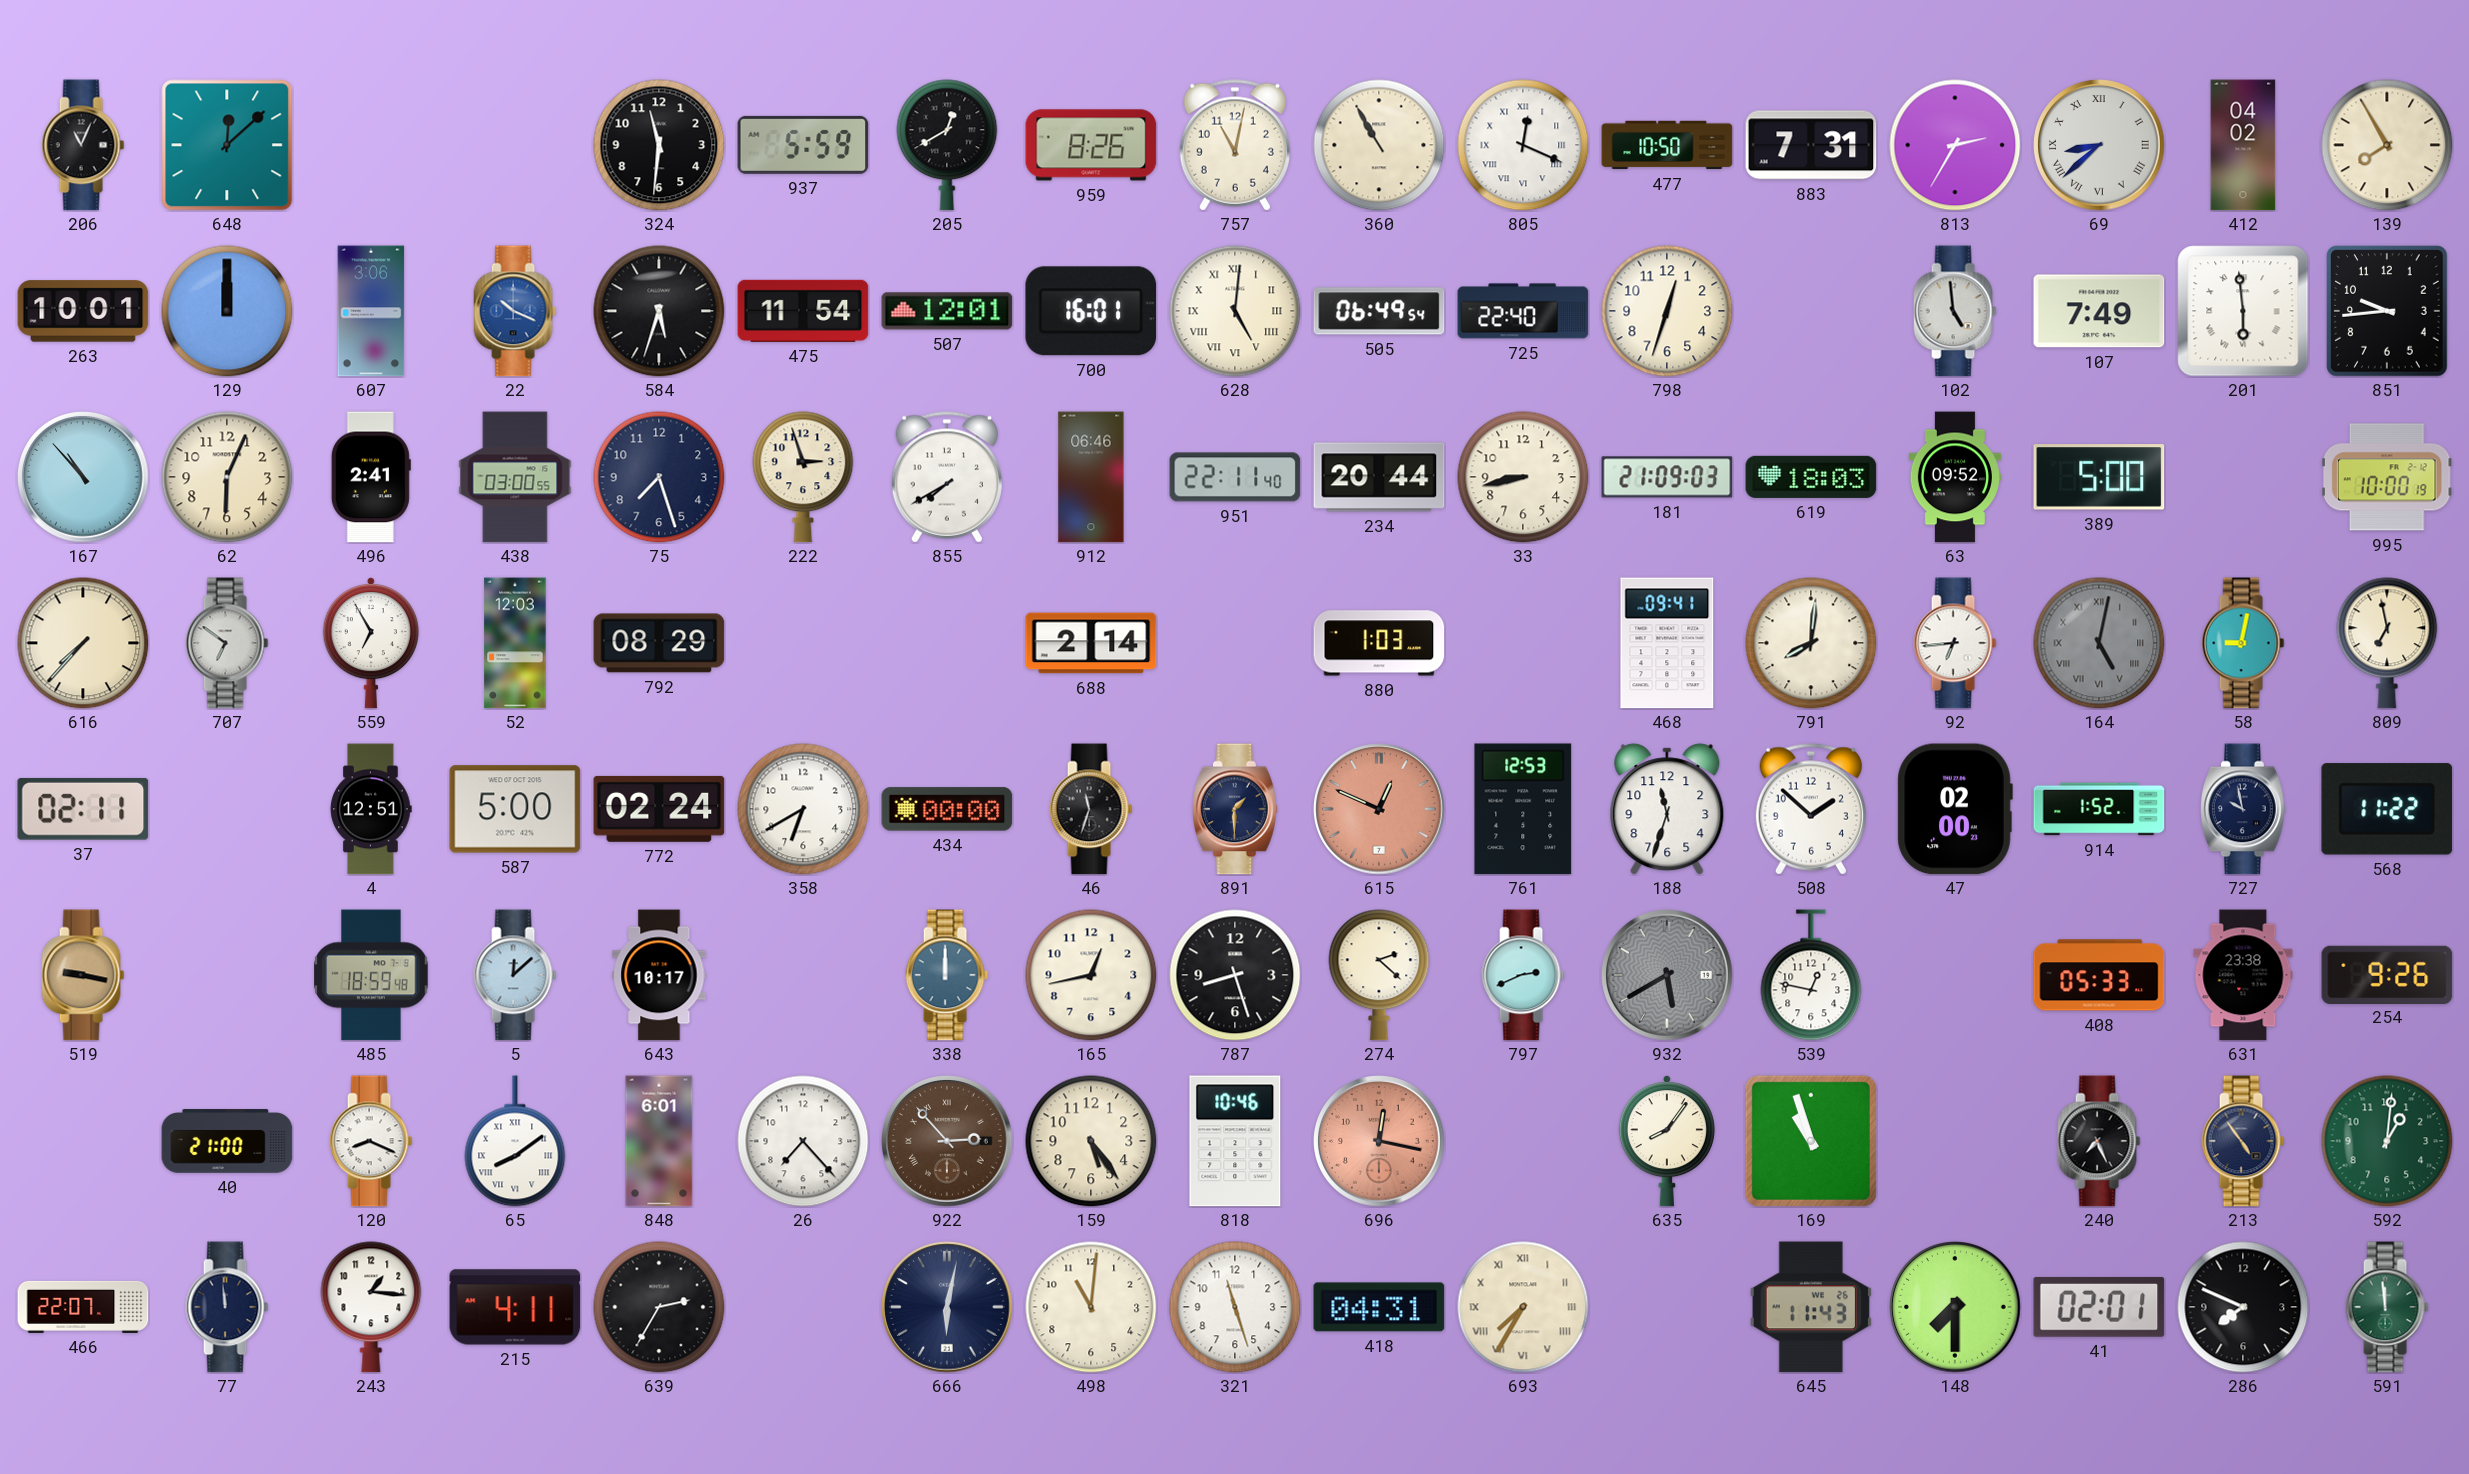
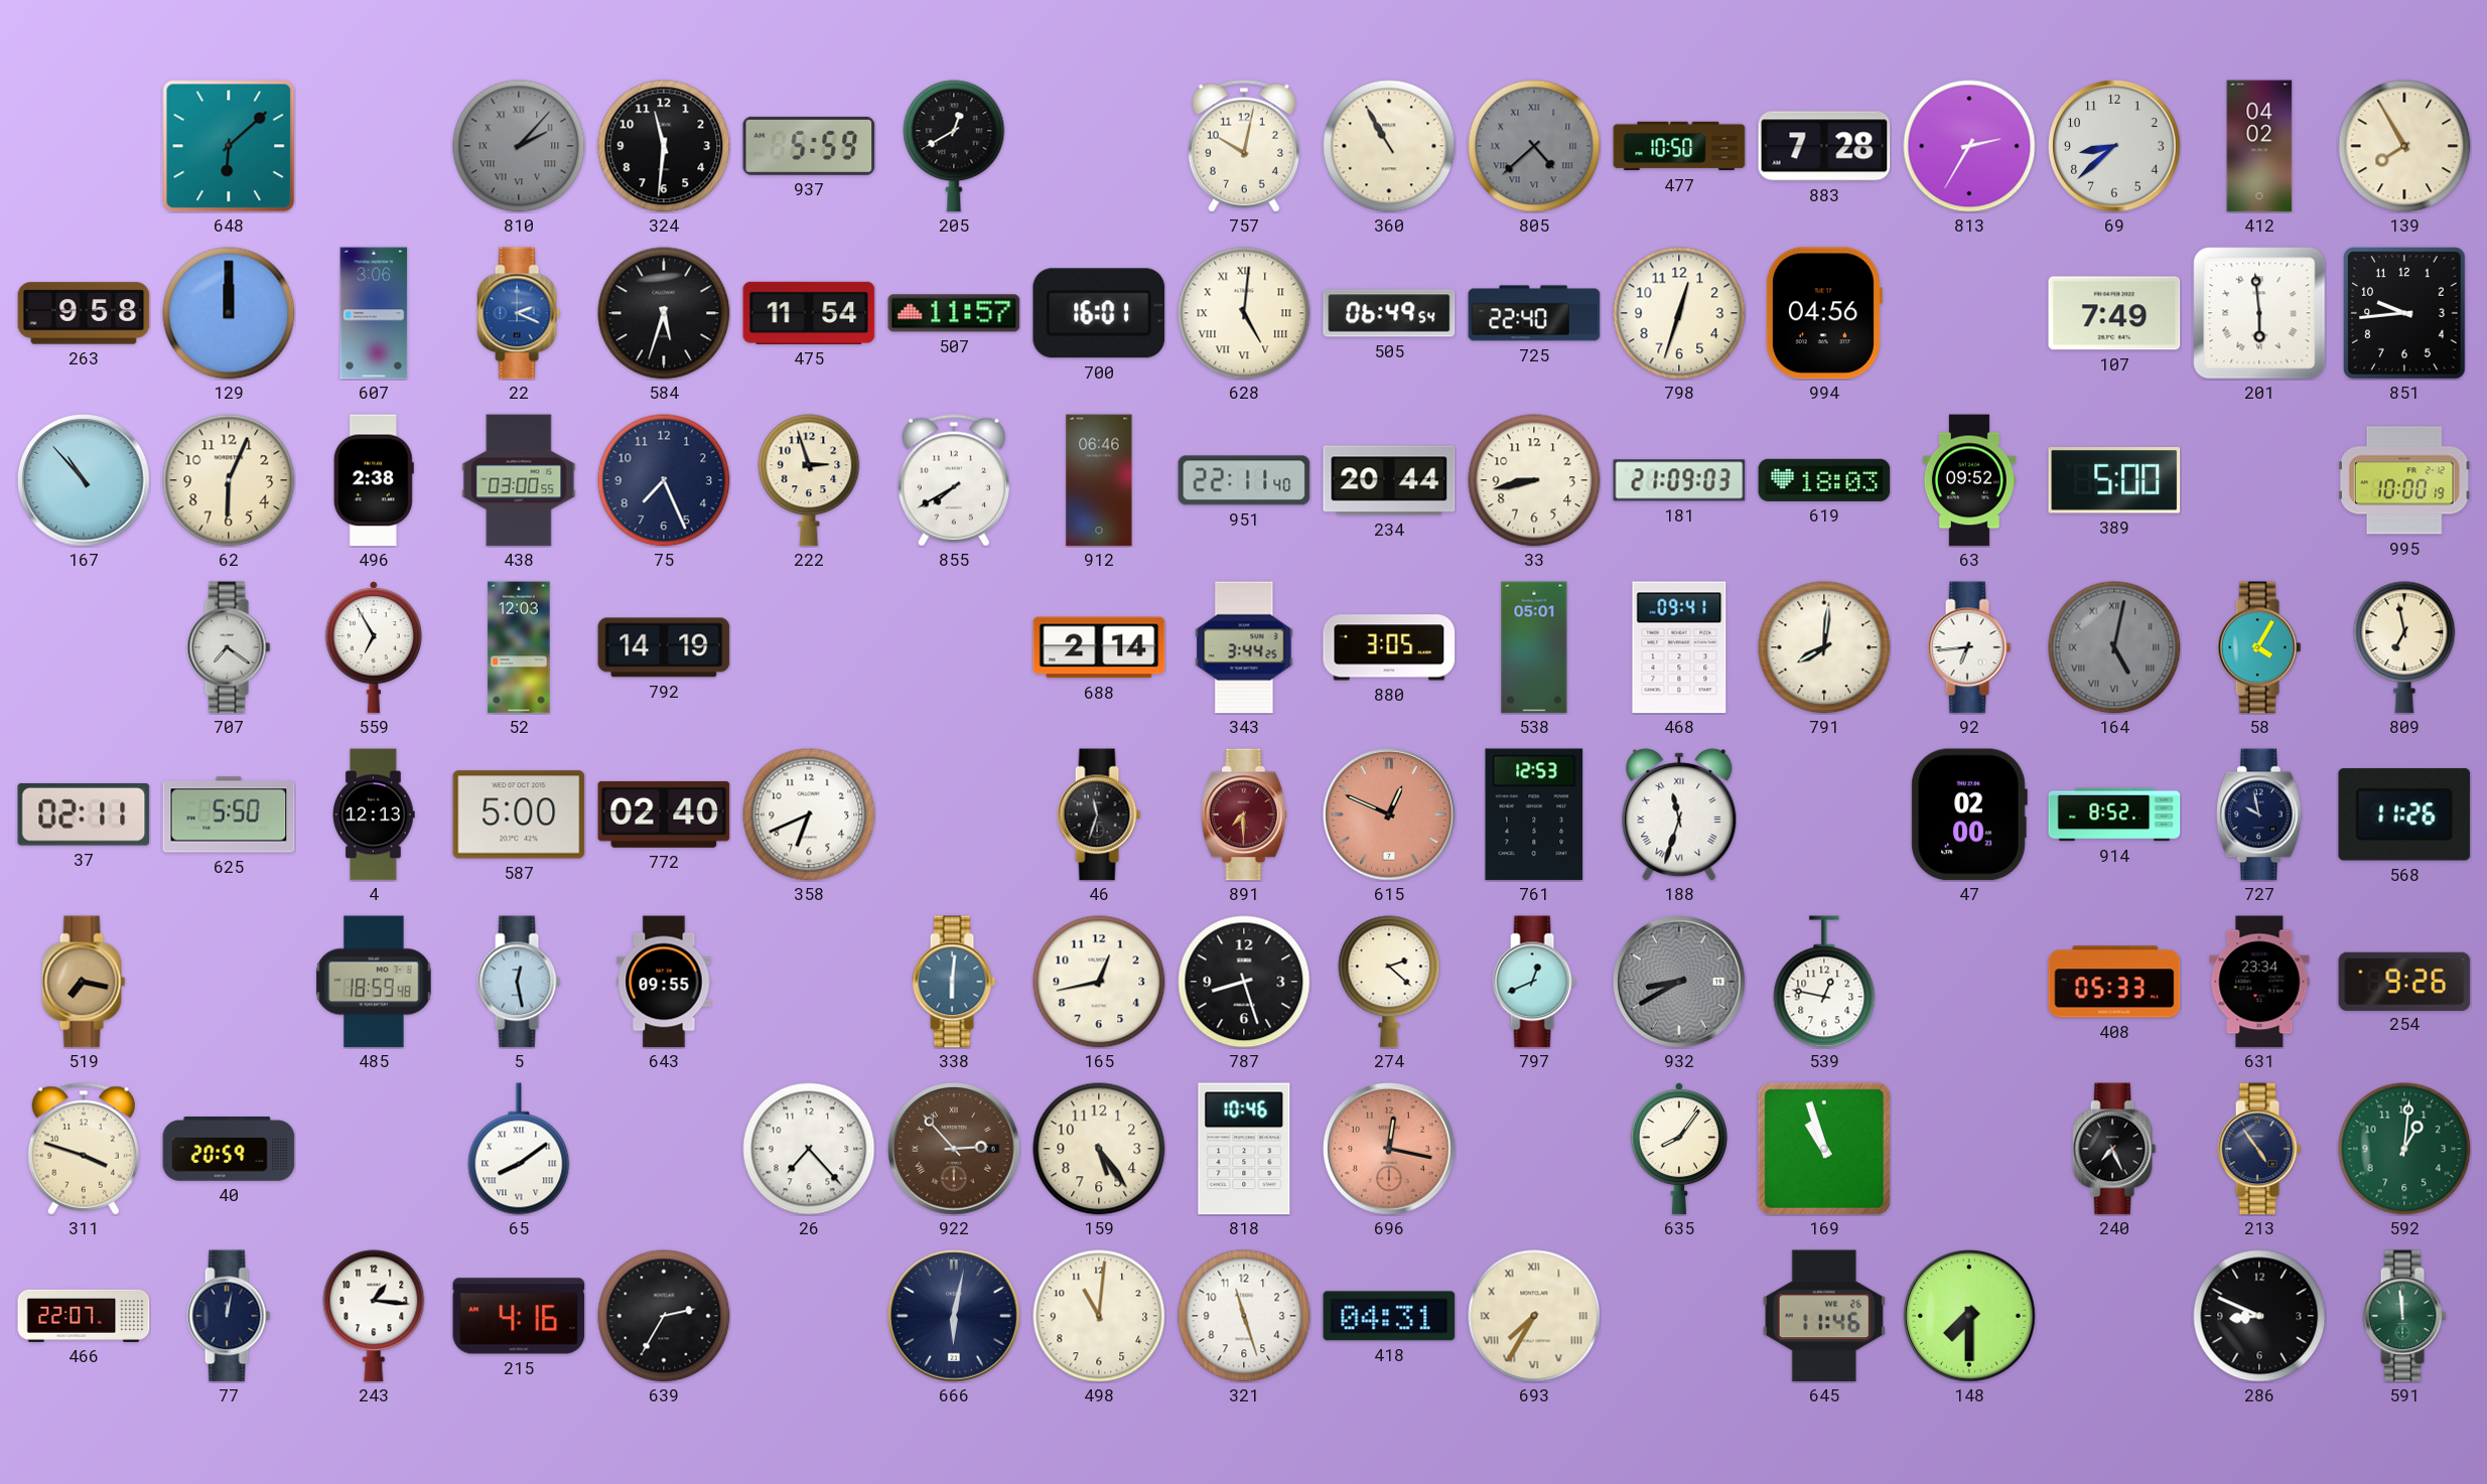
206: 11:04 -> none (83, 145)
648: 12:08 -> 6:08 (229, 146)
810: none -> 2:07 (519, 146)
959: 8:26 -> none (1091, 145)
757: 11:02 -> 10:02 (1244, 146)
805: 12:19 -> 4:38 (1534, 146)
805 dial: white -> grey (1534, 146)
883: 7:31 -> 7:28 (1824, 146)
69 numerals: Roman -> Arabic (2115, 147)
263: 10:01 -> 9:58 (84, 313)
22: 10:19 -> 2:19 (519, 313)
507: 12:01 -> 11:57 (954, 313)
994: none -> 04:56 (1823, 313)
102: 4:59 -> none (1955, 311)
496: 2:41 -> 2:38 (374, 480)
75: 7:27 -> 7:26 (664, 480)
616: 7:37 -> none (83, 643)
707: 6:51 -> 7:21 (229, 647)
792: 08:29 -> 14:19 (664, 647)
343: none -> 3:44 (1244, 647)
880: 1:03 -> 3:05 (1389, 647)
538: none -> 05:01 (1534, 647)
58: 9:02 -> 4:05 (2259, 647)
625: none -> 5:50 (229, 814)
4: 12:51 -> 12:13 (374, 814)
772: 02:24 -> 02:40 (664, 814)
358: 6:40 -> 6:41 (809, 814)
434: 00:00 -> none (947, 809)
891: 1:30 -> 7:30 (1245, 814)
891 dial: navy -> burgundy (1245, 814)
188 numerals: Arabic -> Roman (1679, 814)
508: 1:52 -> none (1811, 809)
914: 1:52 -> 8:52 (2114, 814)
568: 11:22 -> 11:26 (2404, 814)
519: 9:17 -> 7:17 (84, 982)
5: 12:08 -> 12:28 (519, 982)
643: 10:17 -> 09:55 (664, 982)
338: 12:00 -> 6:01 (954, 982)
797: 2:41 -> 12:41 (1534, 982)
932: 5:40 -> 8:40 (1680, 983)
631: 23:38 -> 23:34 (2259, 982)
311: none -> 3:48 (84, 1149)
40: 21:00 -> 20:59 (229, 1149)
120: 8:19 -> none (371, 1141)
848: 6:01 -> none (659, 1141)
77: 11:59 -> 12:02 (229, 1316)
215: 4:11 -> 4:16 (519, 1316)
645: 11:43 -> 11:46 (1824, 1316)
41: 02:01 -> none (2099, 1307)
286: 7:49 -> 8:49 (2259, 1316)
